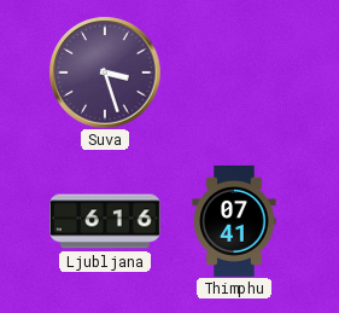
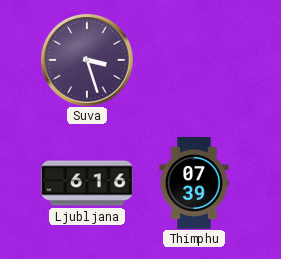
Thimphu: 07:41 -> 07:39 (194, 183)
